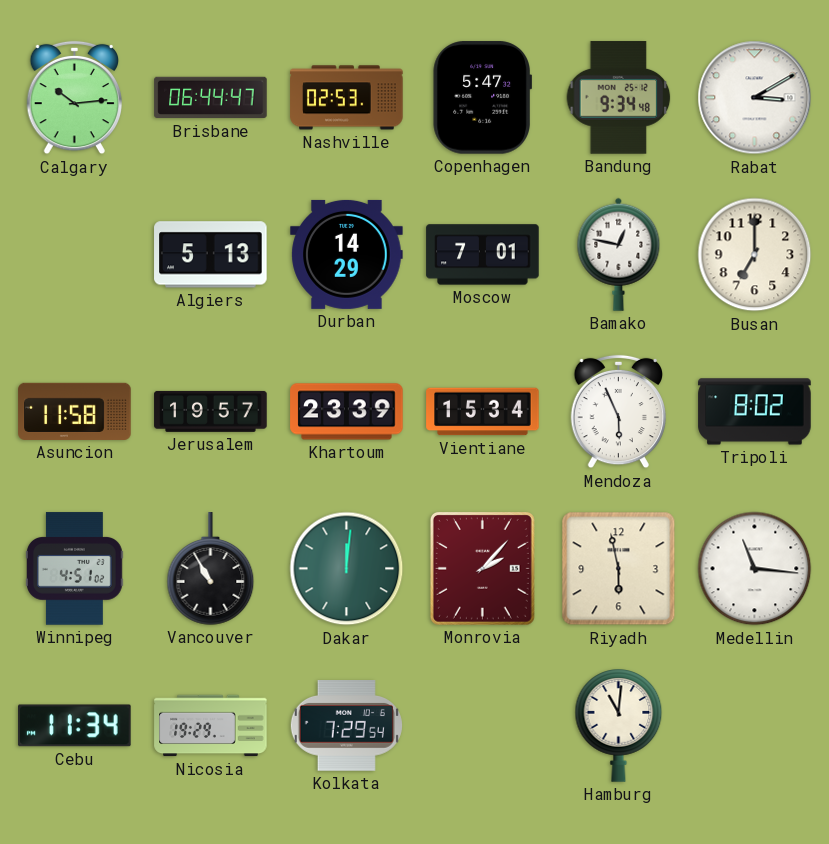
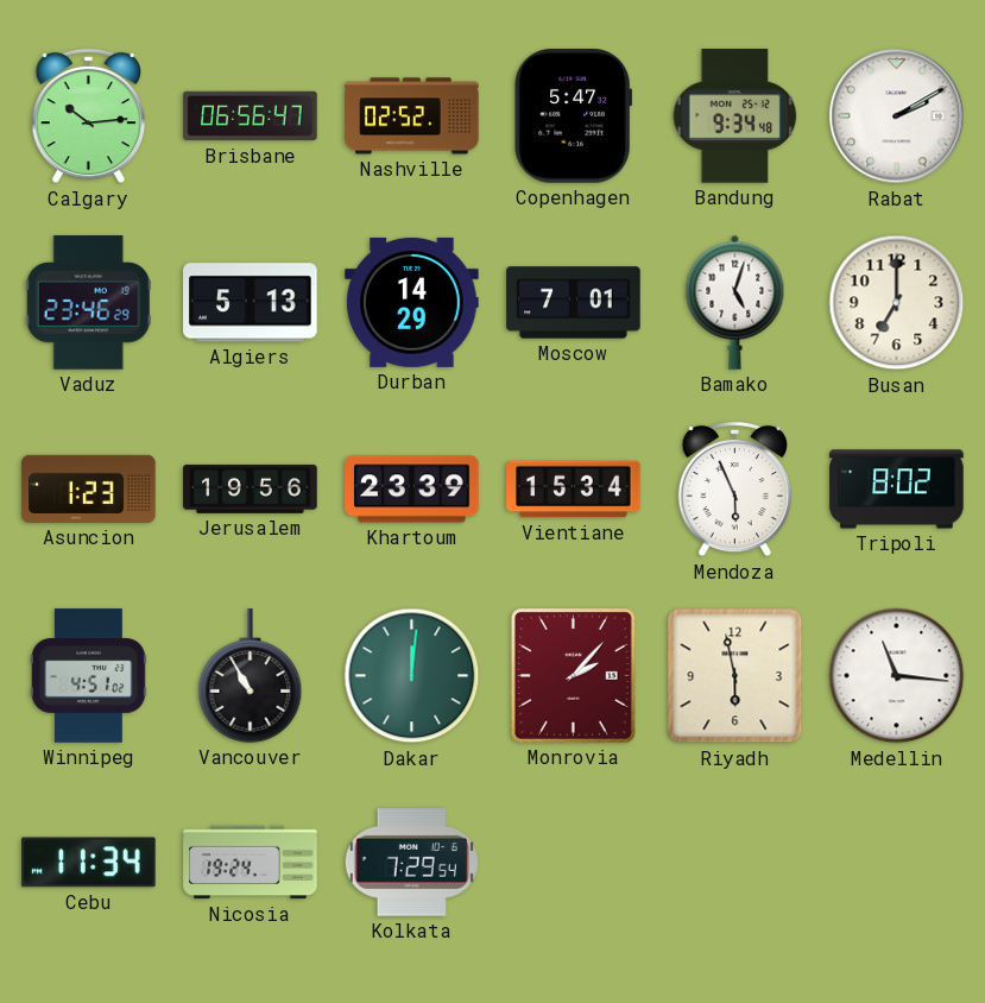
Brisbane: 06:44 -> 06:56 (251, 116)
Nashville: 02:53 -> 02:52 (412, 116)
Rabat: 3:10 -> 2:10 (897, 116)
Vaduz: none -> 23:46 (88, 303)
Bamako: 12:47 -> 5:03 (735, 302)
Asuncion: 11:58 -> 1:23 (89, 488)
Jerusalem: 19:57 -> 19:56 (251, 488)
Nicosia: 19:29 -> 19:24 (251, 863)
Hamburg: 11:01 -> none (619, 726)
